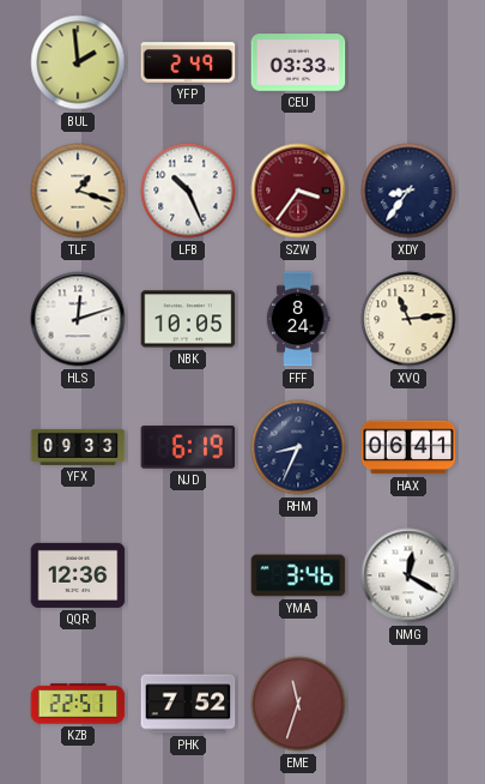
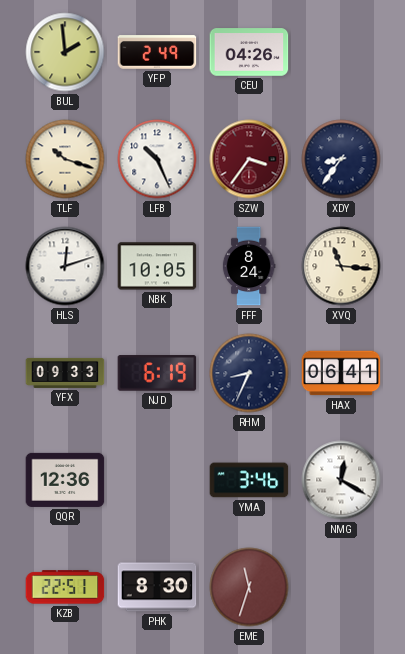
CEU: 03:33 -> 04:26 (249, 52)
TLF: 1:18 -> 10:18 (65, 159)
XVQ: 11:14 -> 11:16 (341, 266)
PHK: 7:52 -> 8:30 (157, 587)
